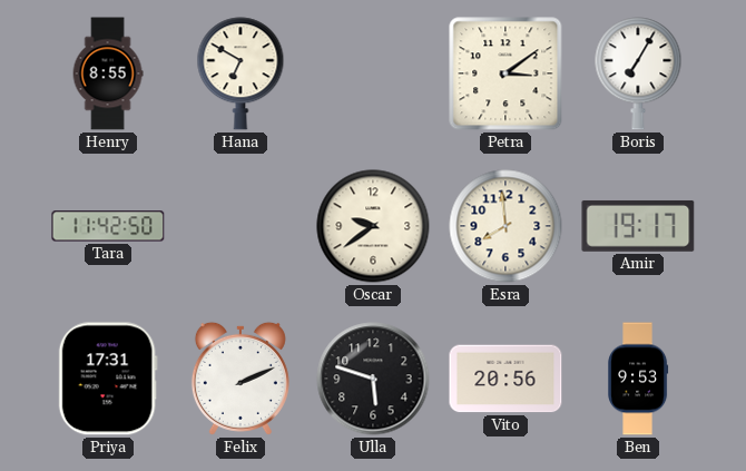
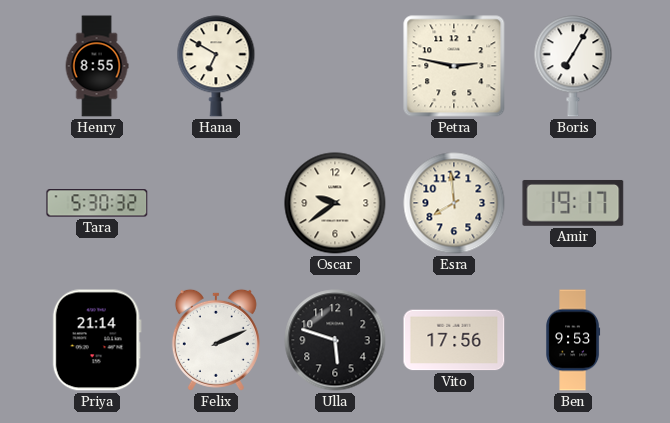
Petra: 3:09 -> 2:47 (454, 66)
Tara: 11:42 -> 5:30 (97, 203)
Priya: 17:31 -> 21:14 (97, 340)
Vito: 20:56 -> 17:56 (454, 340)
